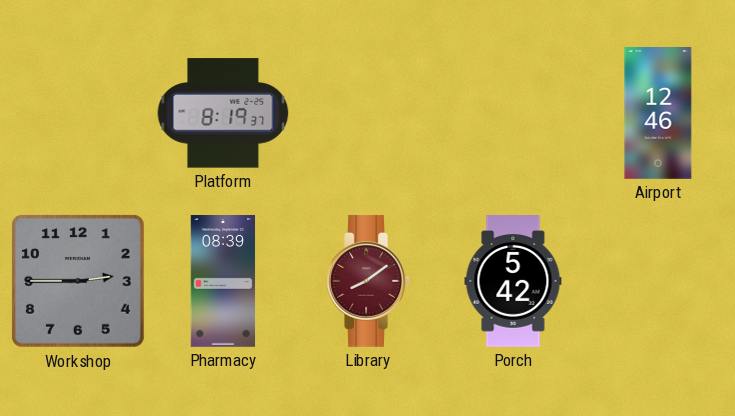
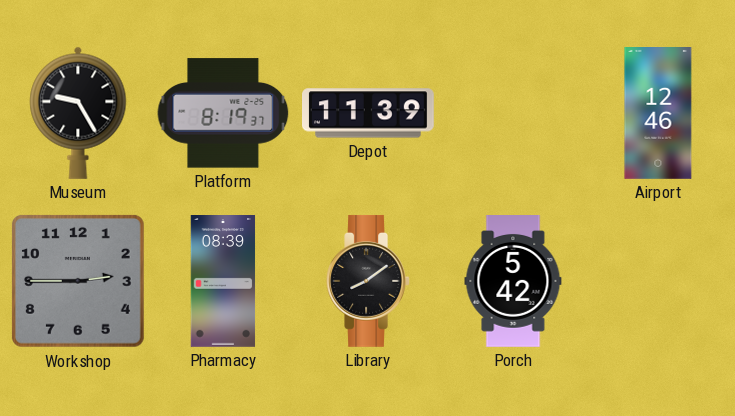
Museum: none -> 9:25 (78, 113)
Depot: none -> 11:39 (369, 113)
Library dial: burgundy -> black (368, 281)
